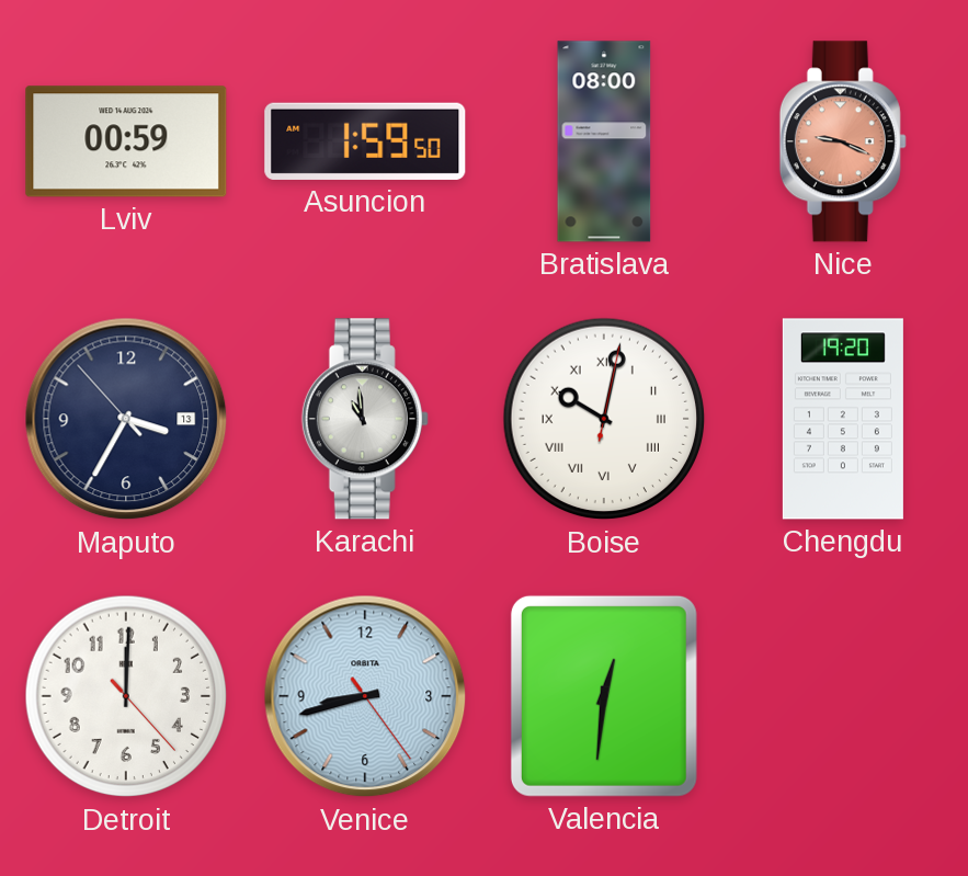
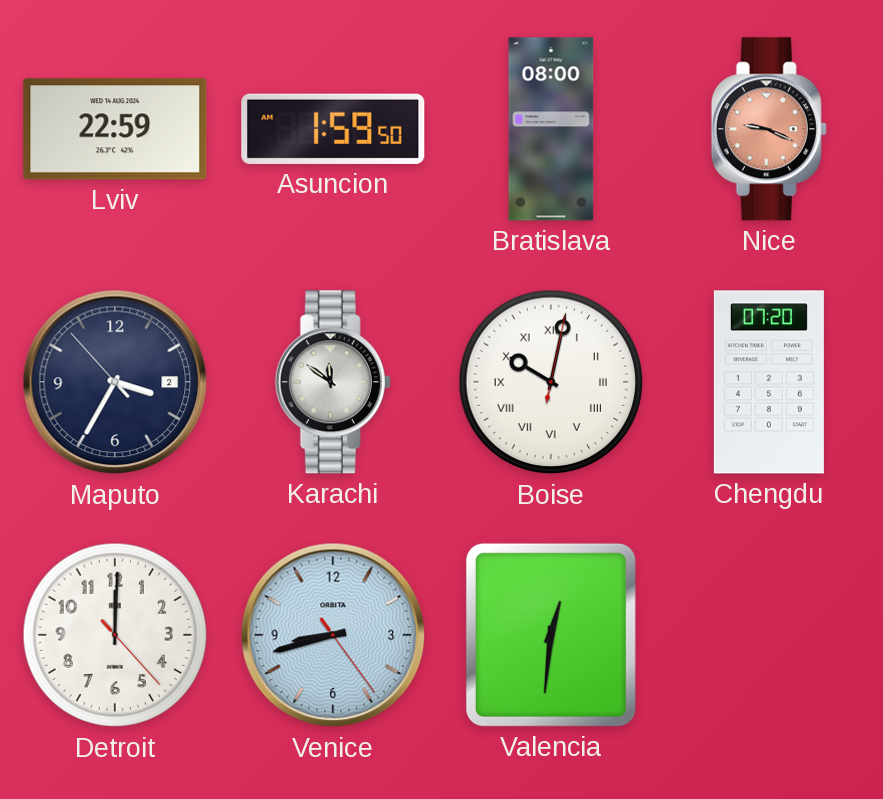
Lviv: 00:59 -> 22:59 (115, 129)
Maputo date: 13 -> 2 (115, 382)
Karachi: 10:59 -> 11:51 (333, 382)
Chengdu: 19:20 -> 07:20 (769, 382)
